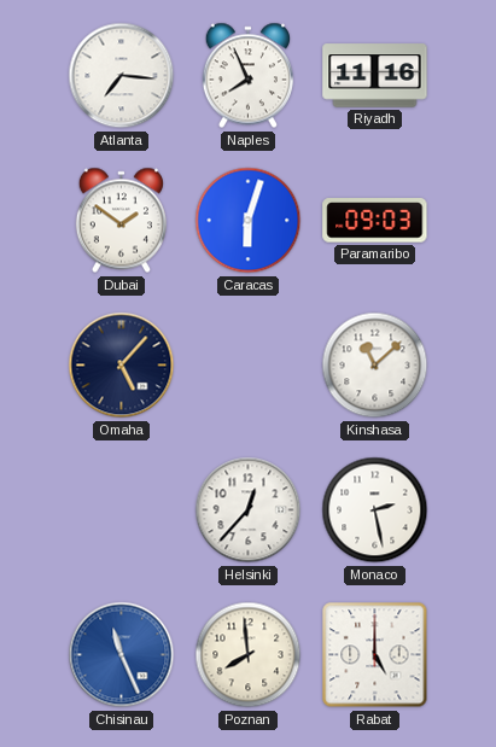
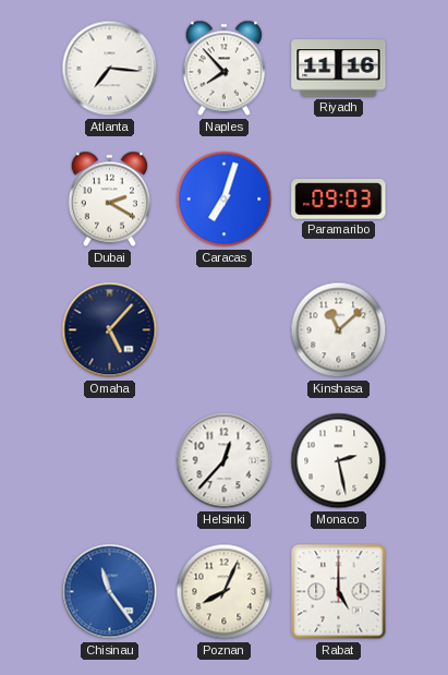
Naples: 7:56 -> 7:53 (223, 69)
Dubai: 1:51 -> 2:20 (109, 200)
Caracas: 6:03 -> 7:03 (225, 200)
Chisinau: 11:26 -> 11:24 (110, 592)
Poznan: 7:59 -> 8:04 (225, 592)
